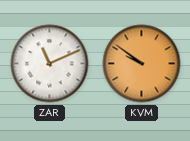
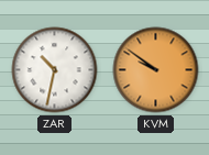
ZAR: 11:11 -> 10:32 (55, 70)
